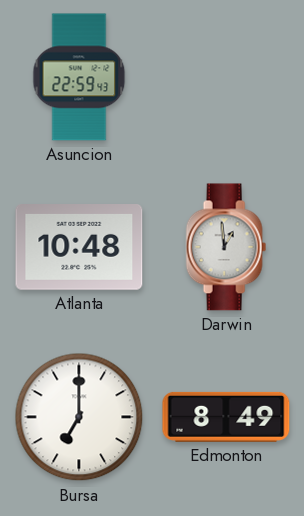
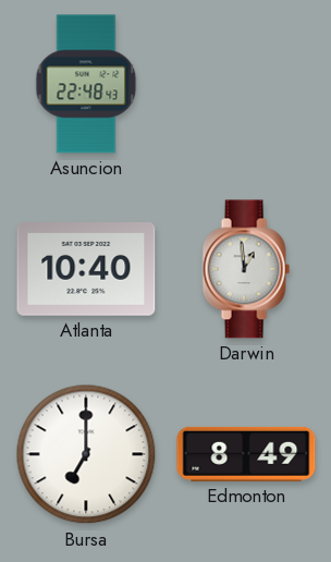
Asuncion: 22:59 -> 22:48 (86, 84)
Atlanta: 10:48 -> 10:40 (86, 270)
